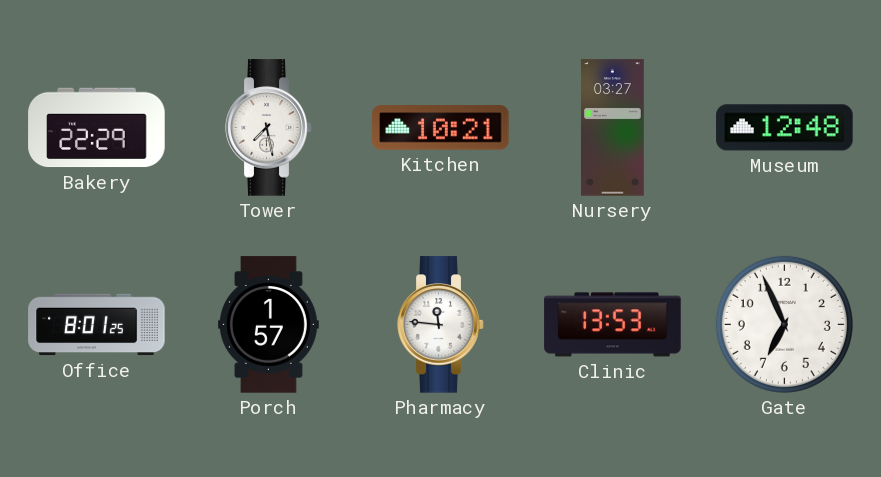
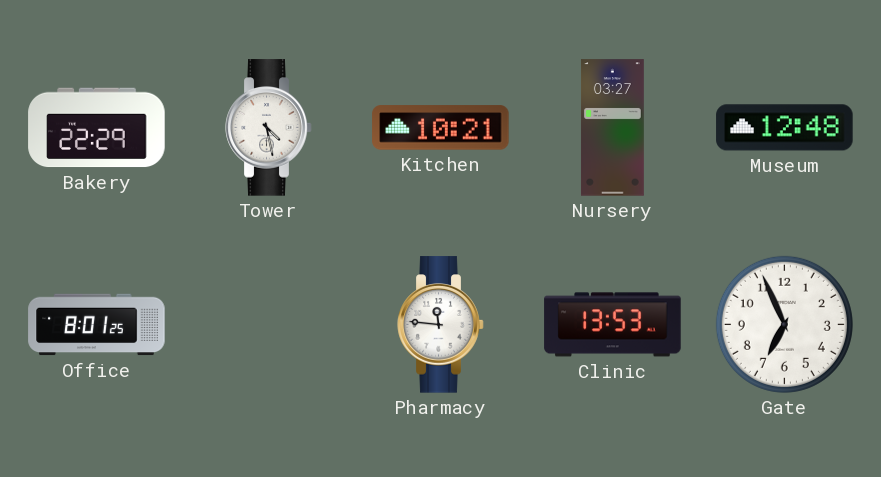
Tower: 7:28 -> 4:28 (269, 128)
Porch: 1:57 -> none (268, 325)
